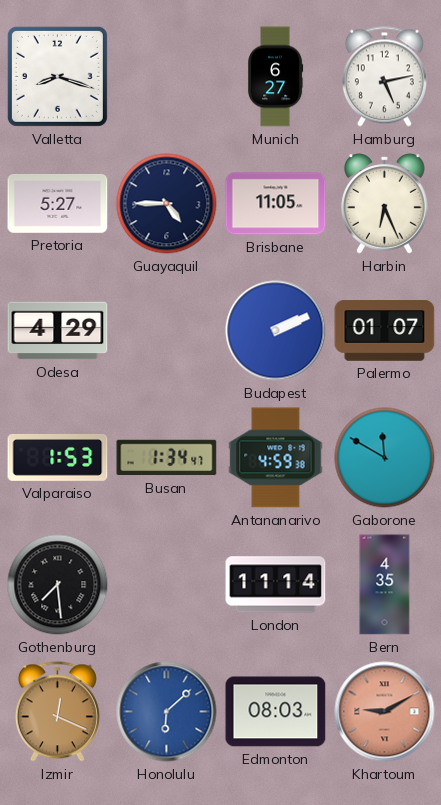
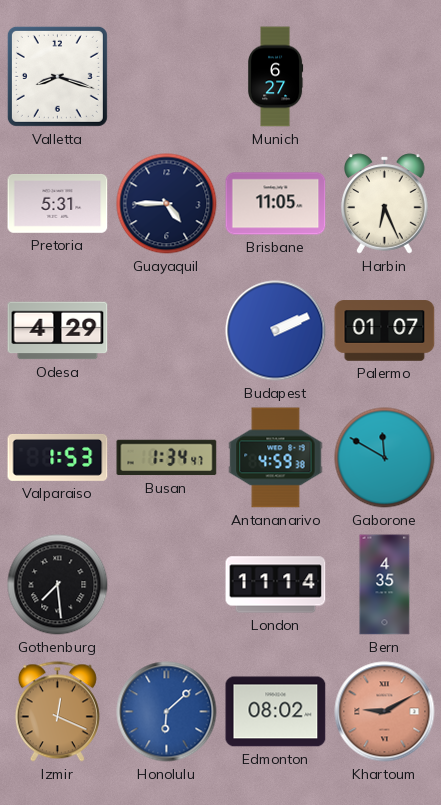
Hamburg: 5:13 -> none (384, 77)
Pretoria: 5:27 -> 5:31 (58, 204)
Edmonton: 08:03 -> 08:02 (276, 712)
